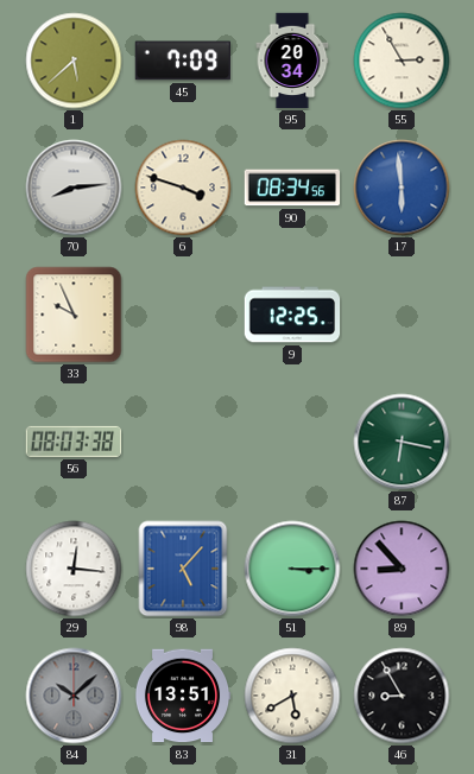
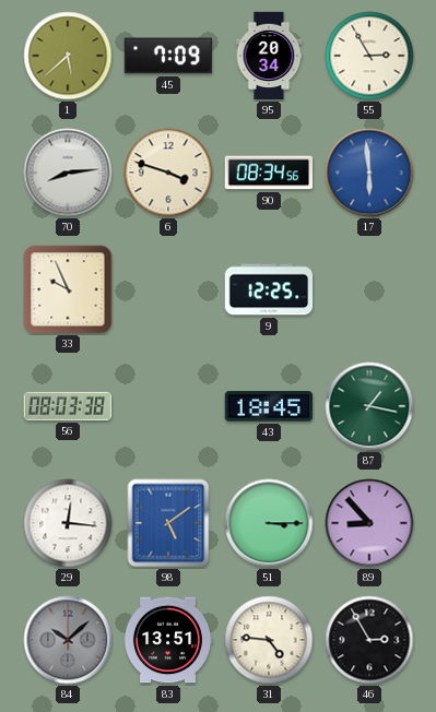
43: none -> 18:45 (269, 406)
87: 6:17 -> 1:17 (369, 406)
98: 5:07 -> 5:09 (168, 523)
31: 5:40 -> 4:46 (269, 640)
46: 8:55 -> 2:55 (369, 640)
